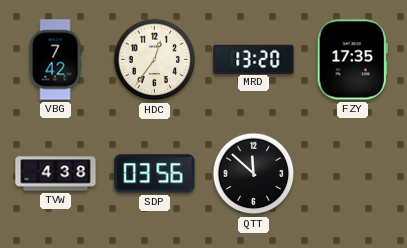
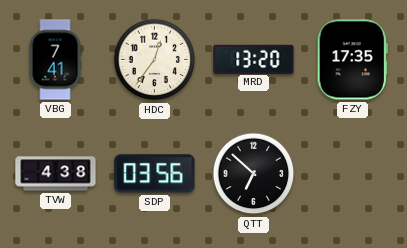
VBG: 7:42 -> 7:41 (55, 60)
QTT: 11:52 -> 6:52 (254, 174)
